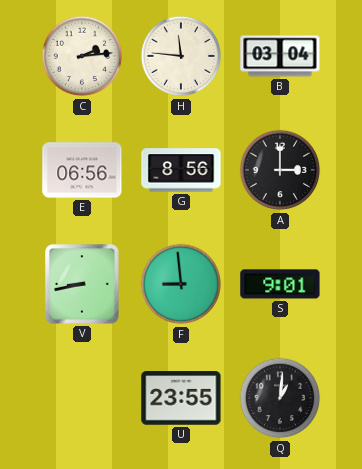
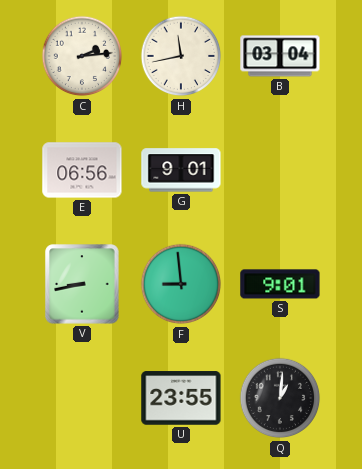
H: 11:46 -> 11:43 (181, 56)
G: 8:56 -> 9:01 (181, 170)
A: 3:00 -> none (280, 170)
